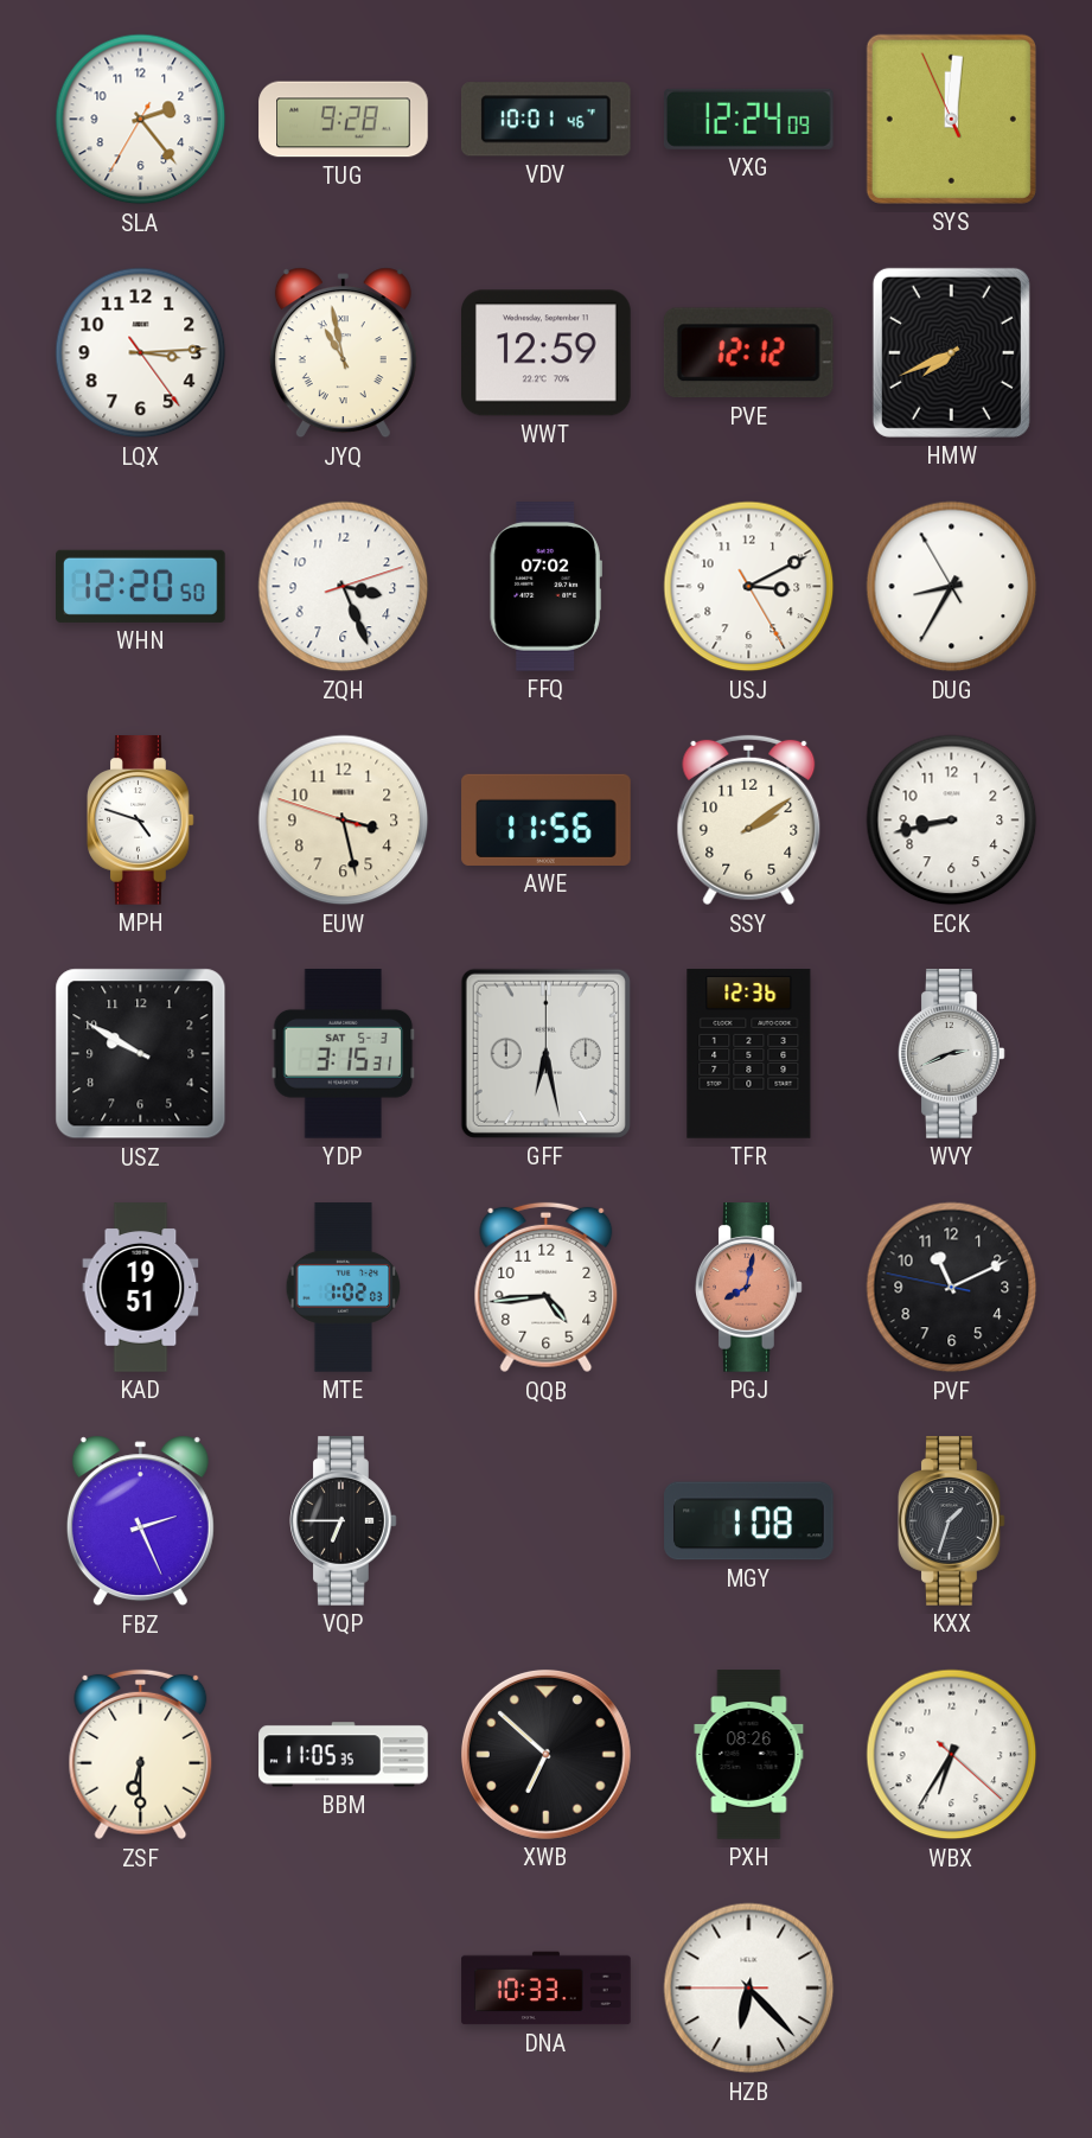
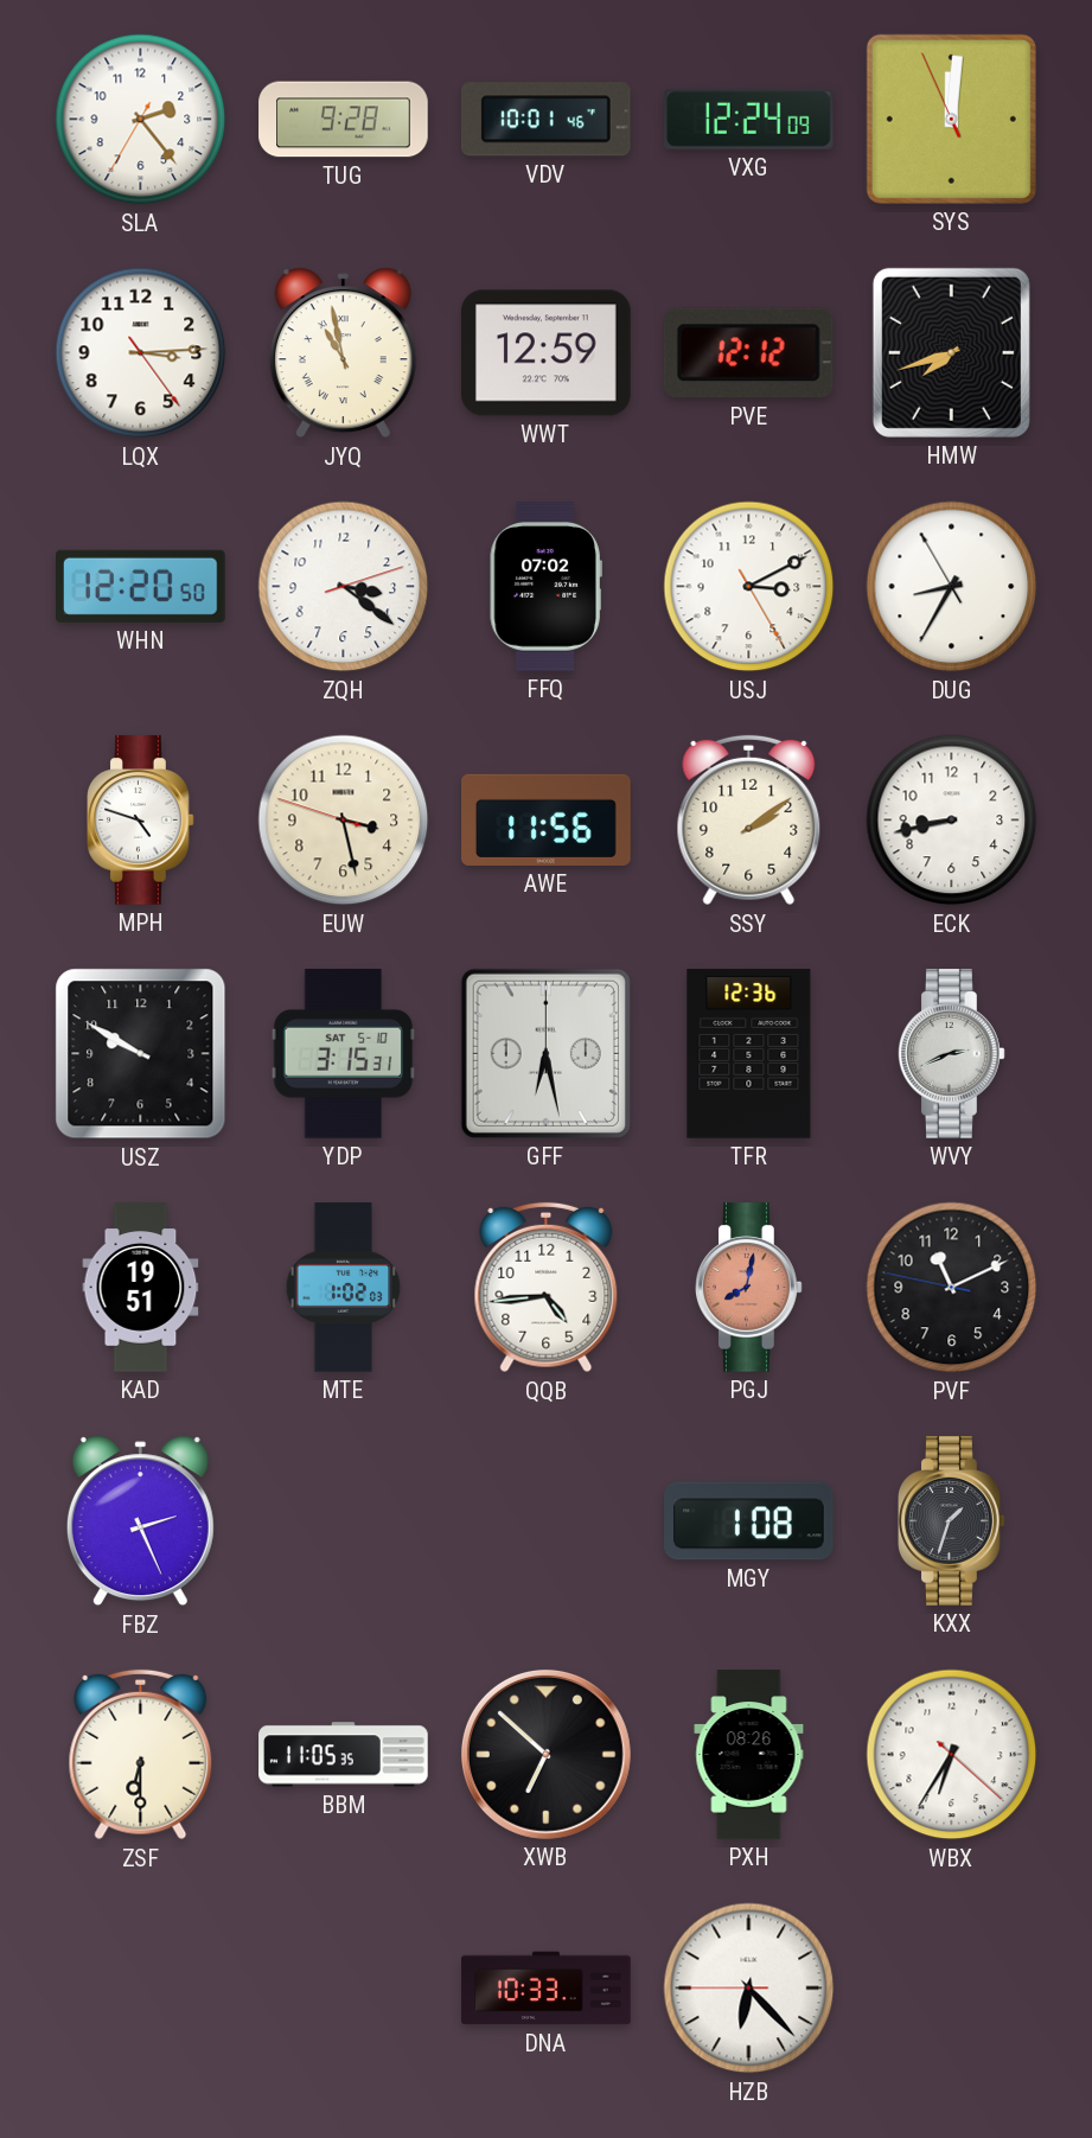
HMW: 7:41 -> 7:42 (951, 352)
ZQH: 3:26 -> 3:21 (344, 587)
YDP date: SAT 5-3 -> SAT 5-10 (344, 1054)
VQP: 6:45 -> none (344, 1521)
